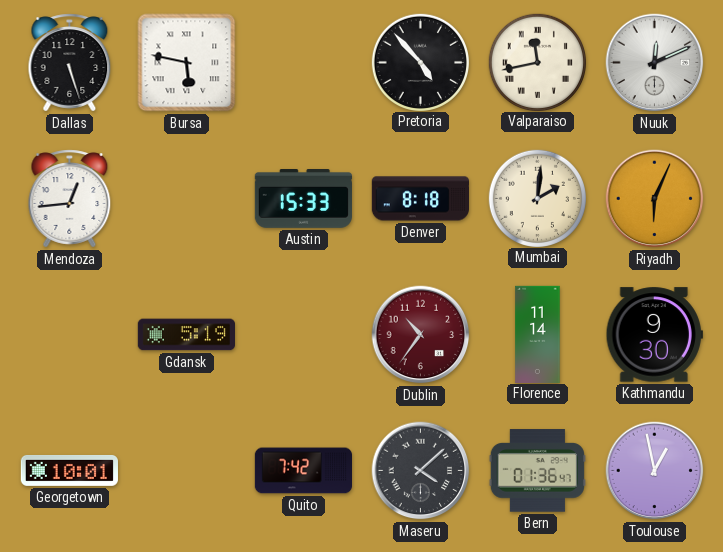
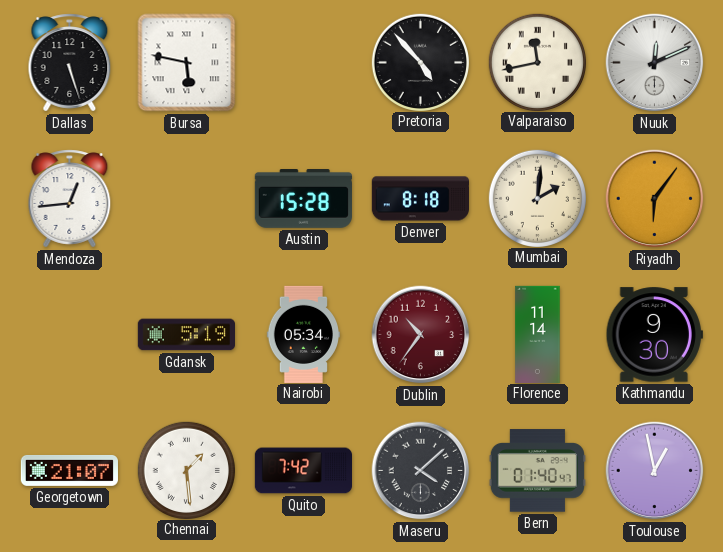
Austin: 15:33 -> 15:28 (303, 199)
Riyadh: 6:04 -> 6:06 (655, 199)
Nairobi: none -> 05:34 (303, 334)
Georgetown: 10:01 -> 21:07 (69, 470)
Chennai: none -> 1:29 (186, 470)
Bern: 01:36 -> 01:40 (537, 471)
